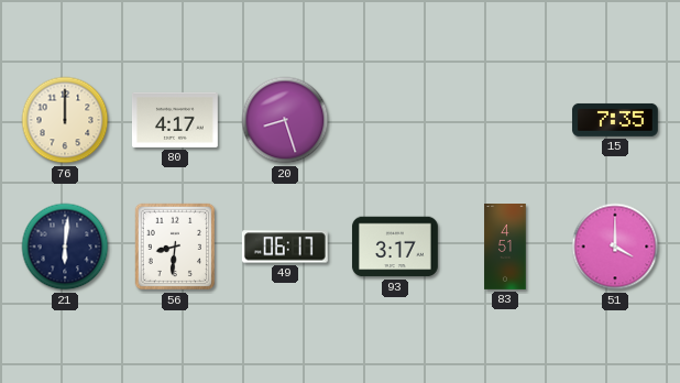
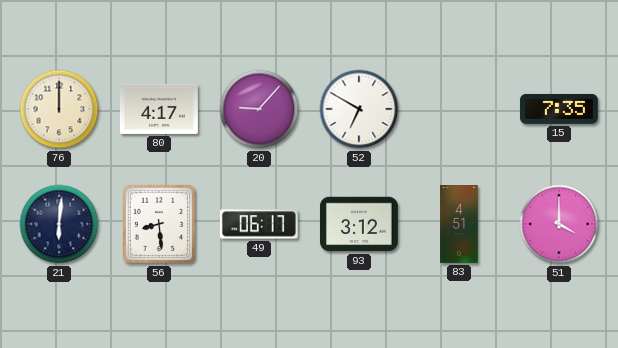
20: 8:27 -> 9:07 (259, 109)
52: none -> 6:50 (359, 109)
56: 8:31 -> 8:29 (159, 224)
93: 3:17 -> 3:12 (359, 224)
